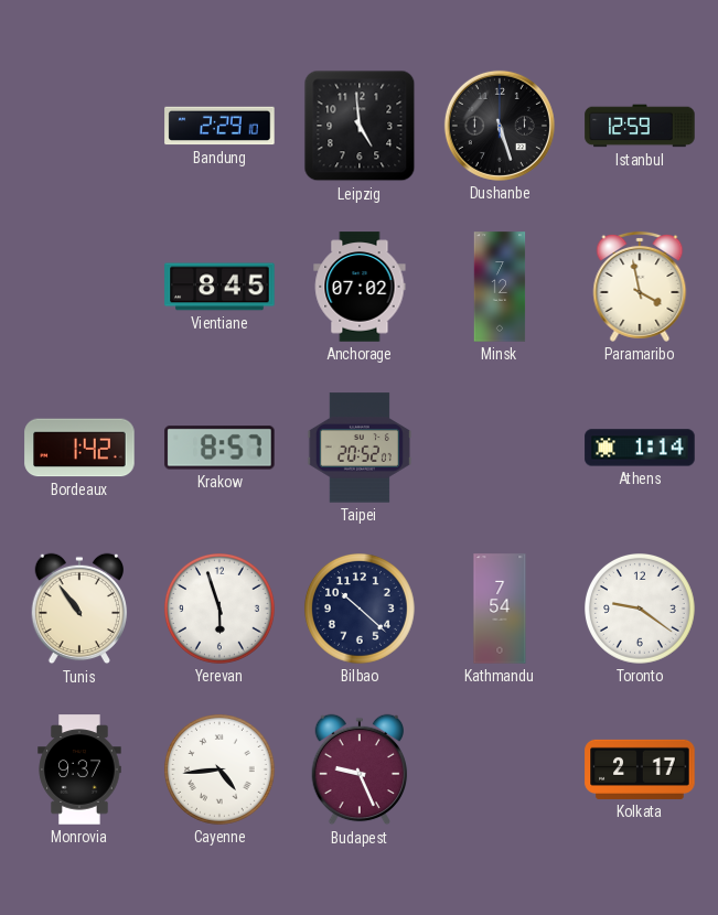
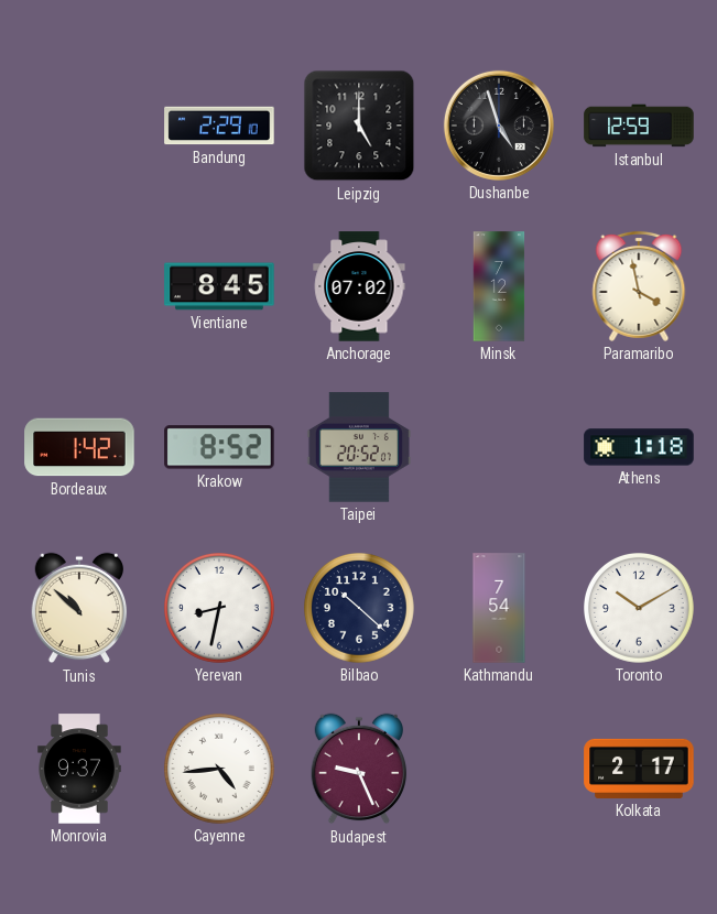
Leipzig: 4:59 -> 5:00 (359, 126)
Dushanbe: 5:27 -> 4:57 (499, 126)
Krakow: 8:57 -> 8:52 (219, 447)
Athens: 1:14 -> 1:18 (639, 447)
Tunis: 10:54 -> 10:52 (79, 608)
Yerevan: 5:57 -> 8:32 (220, 609)
Toronto: 9:21 -> 10:10 (640, 609)
